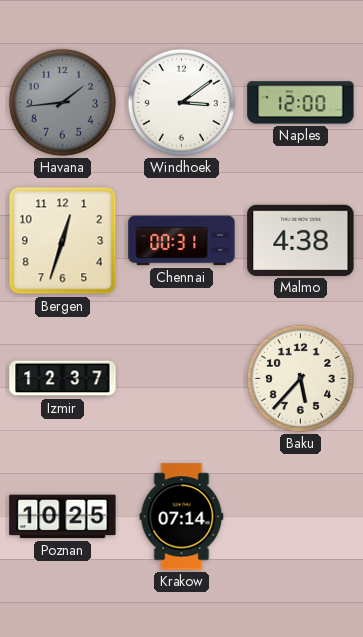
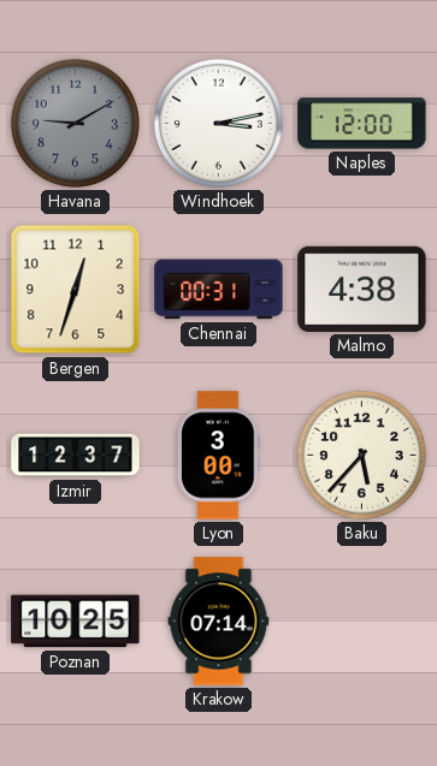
Havana: 1:44 -> 9:10 (75, 123)
Windhoek: 3:09 -> 3:13 (218, 123)
Lyon: none -> 3:00 (219, 456)
